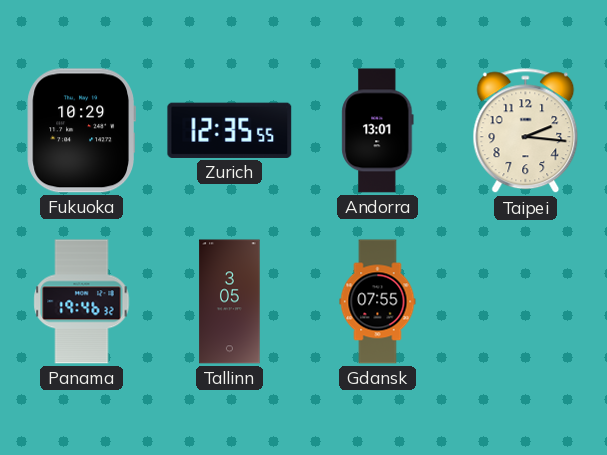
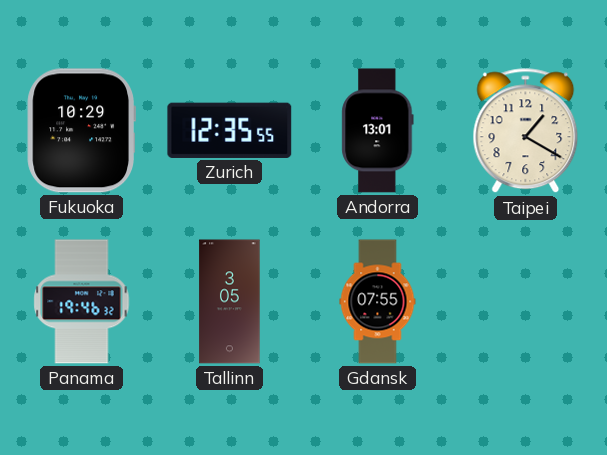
Taipei: 2:16 -> 1:20 (526, 131)
